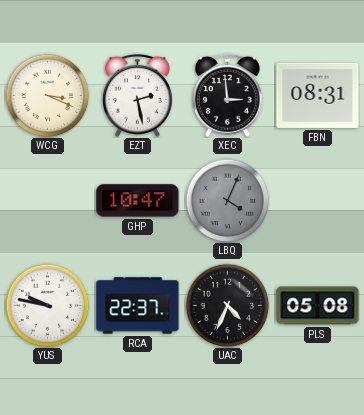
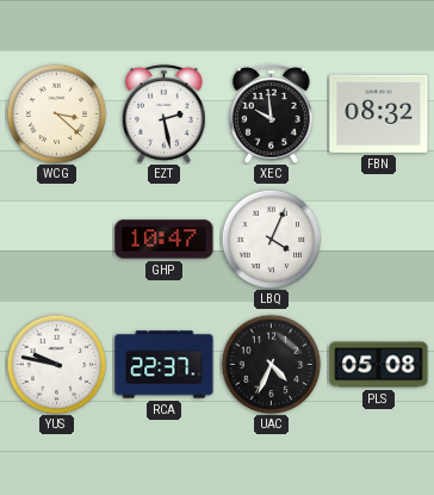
WCG: 3:19 -> 3:22 (56, 113)
XEC: 2:59 -> 9:59 (271, 113)
FBN: 08:31 -> 08:32 (379, 113)
LBQ dial: grey -> white (271, 239)
